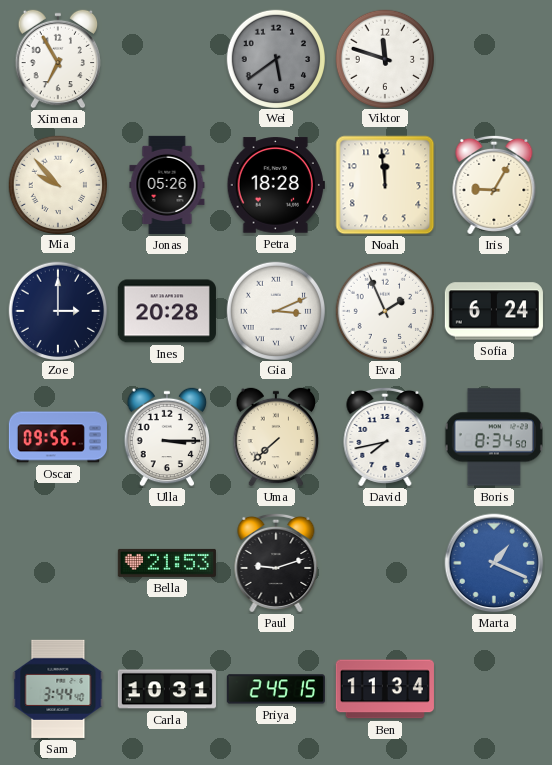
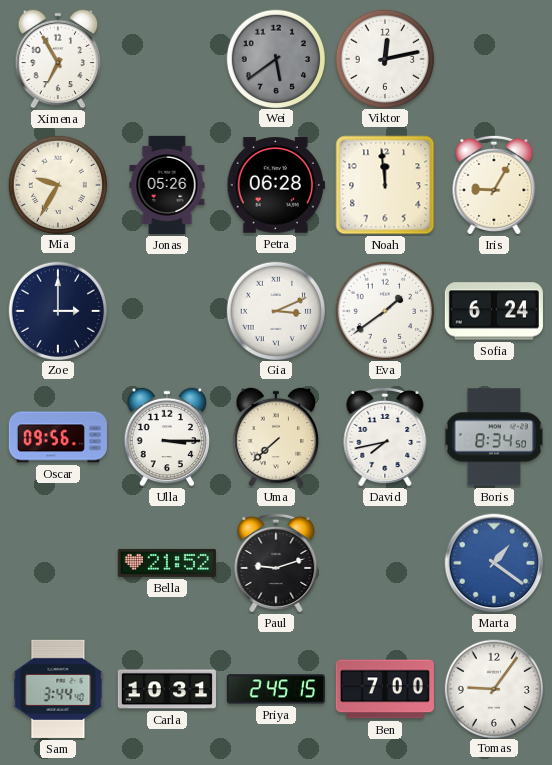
Viktor: 11:48 -> 12:13 (384, 58)
Mia: 9:53 -> 9:35 (57, 184)
Petra: 18:28 -> 06:28 (276, 185)
Ines: 20:28 -> none (167, 311)
Eva: 1:56 -> 1:39 (384, 310)
Bella: 21:53 -> 21:52 (167, 563)
Marta: 1:19 -> 1:21 (494, 563)
Ben: 11:34 -> 7:00 (385, 689)
Tomas: none -> 9:06 (493, 688)
